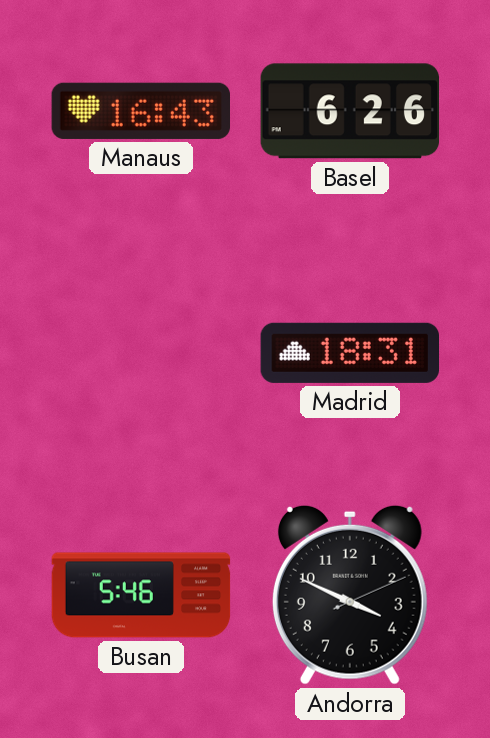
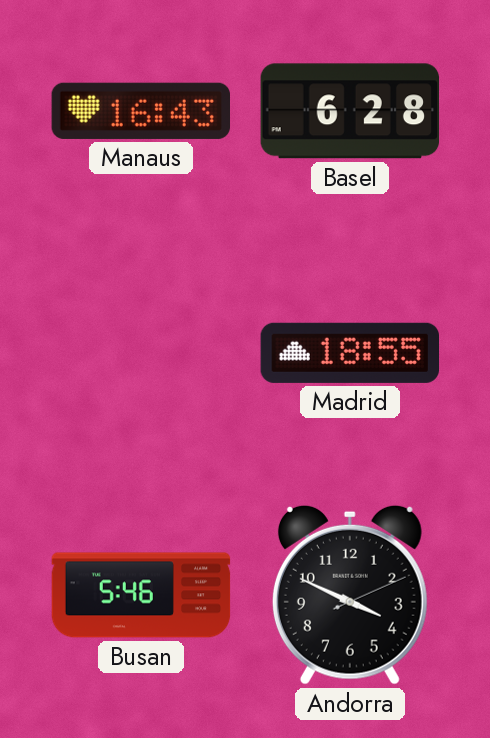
Basel: 6:26 -> 6:28 (349, 111)
Madrid: 18:31 -> 18:55 (349, 353)
